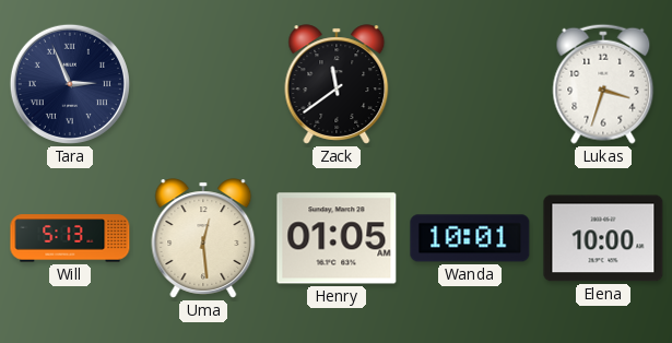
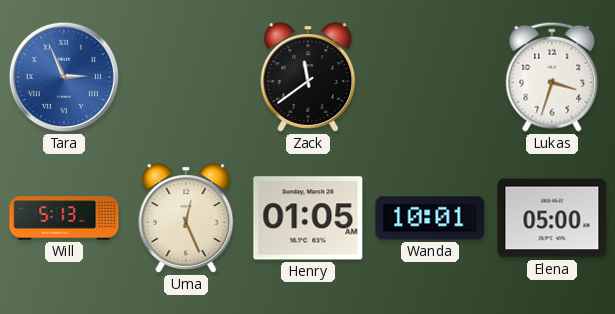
Tara dial: navy -> blue (64, 77)
Uma: 12:29 -> 12:26 (186, 218)
Elena: 10:00 -> 05:00 (552, 218)
